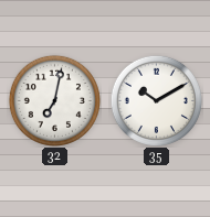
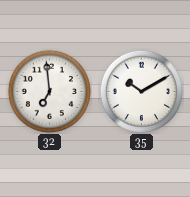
32: 7:02 -> 6:59 (49, 91)
